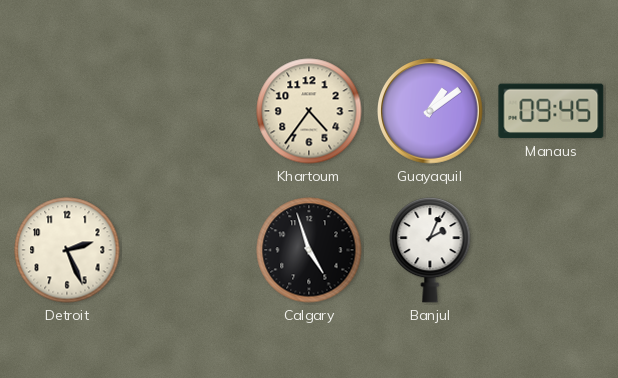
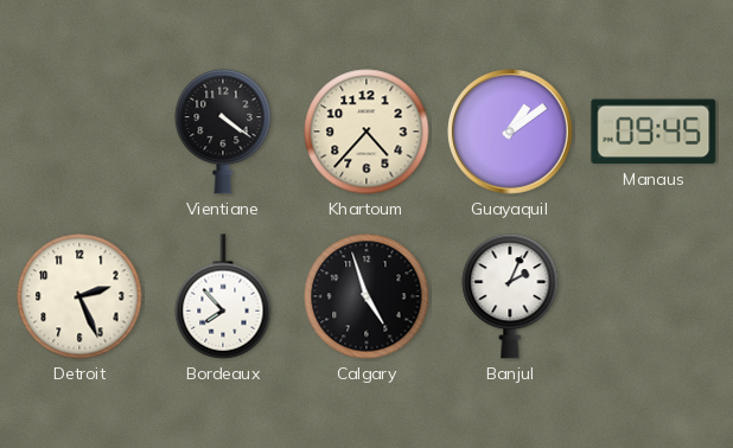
Vientiane: none -> 4:21 (223, 132)
Khartoum: 4:36 -> 4:37 (366, 132)
Bordeaux: none -> 7:53 (223, 296)
